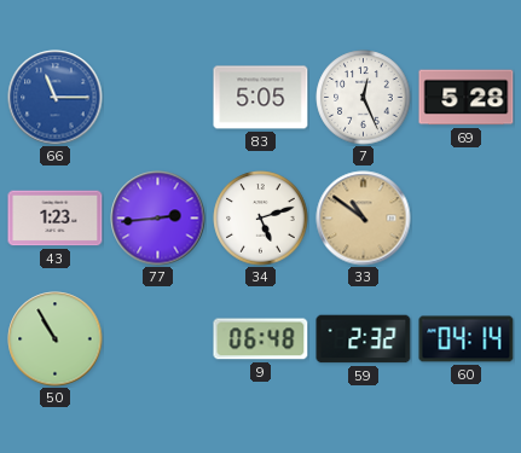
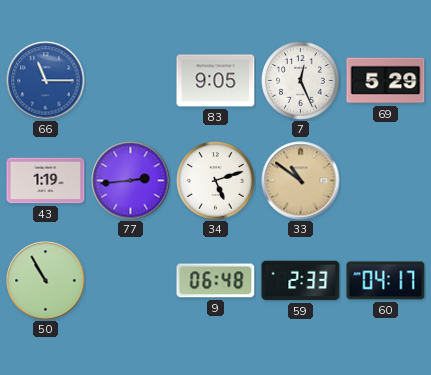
83: 5:05 -> 9:05 (216, 81)
69: 5:28 -> 5:29 (386, 81)
43: 1:23 -> 1:19 (46, 181)
59: 2:32 -> 2:33 (301, 281)
60: 04:14 -> 04:17 (386, 281)
